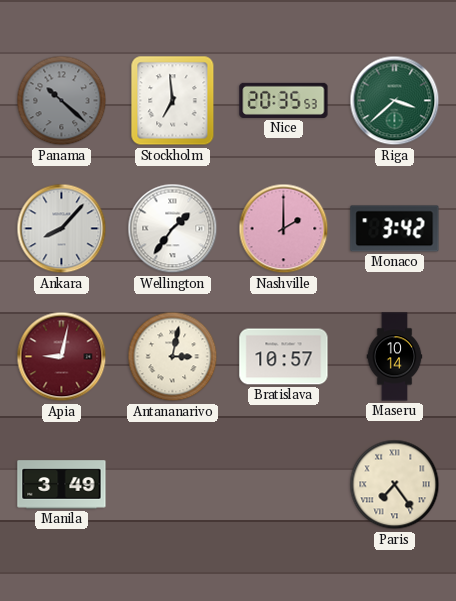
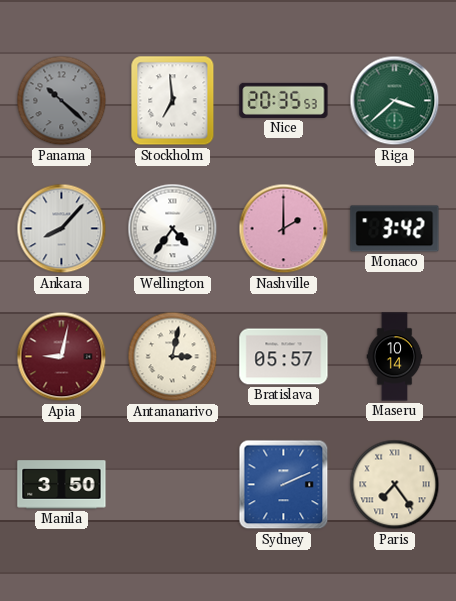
Wellington: 1:36 -> 4:36 (173, 229)
Bratislava: 10:57 -> 05:57 (284, 357)
Manila: 3:49 -> 3:50 (62, 485)
Sydney: none -> 2:11 (284, 485)
